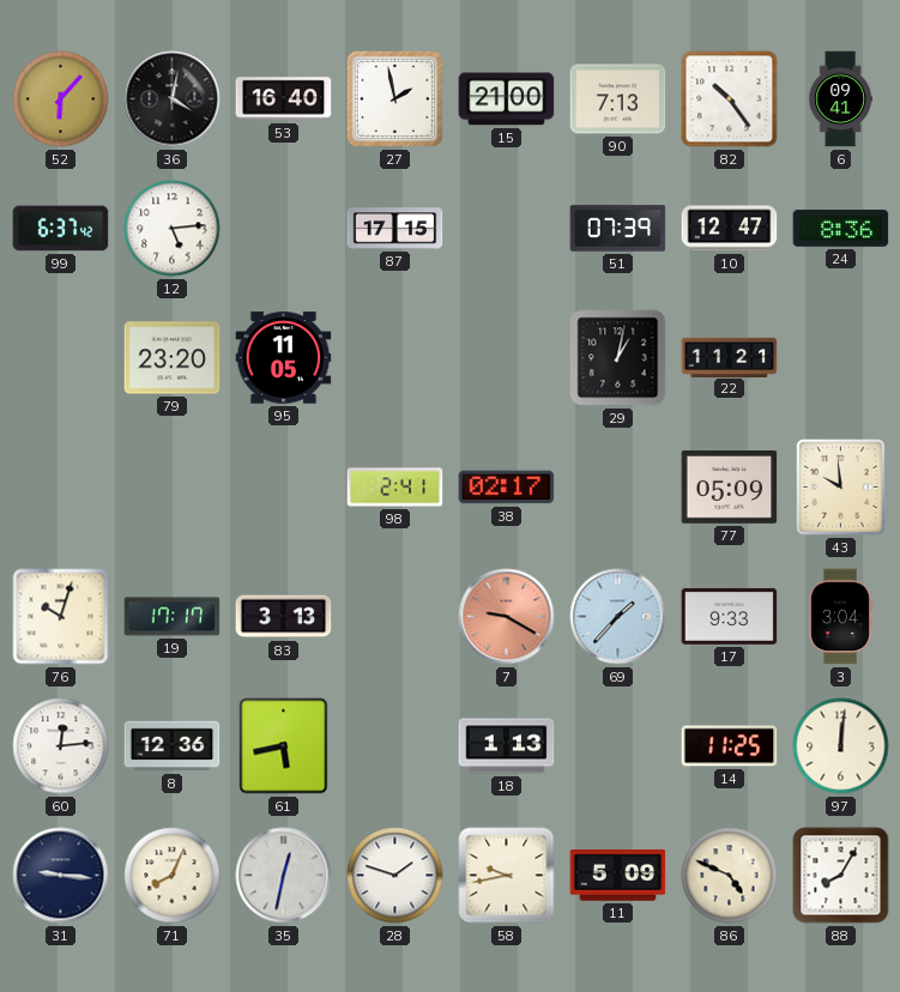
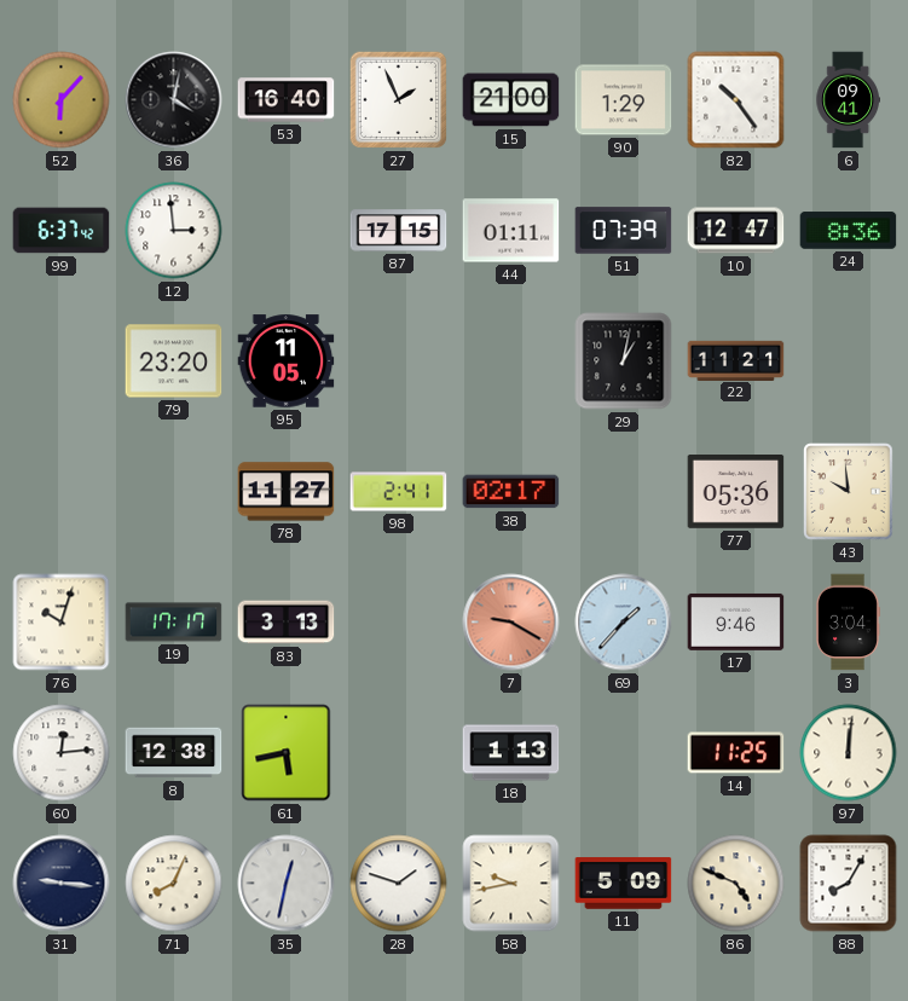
27: 1:58 -> 1:56 (399, 100)
90: 7:13 -> 1:29 (624, 100)
12: 5:14 -> 2:59 (174, 231)
44: none -> 01:11 (511, 231)
78: none -> 11:27 (287, 492)
77: 05:09 -> 05:36 (736, 492)
17: 9:33 -> 9:46 (736, 621)
8: 12:36 -> 12:38 (174, 753)
